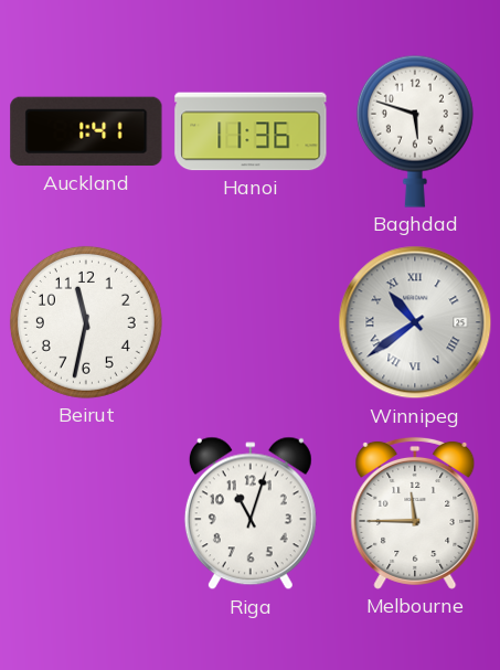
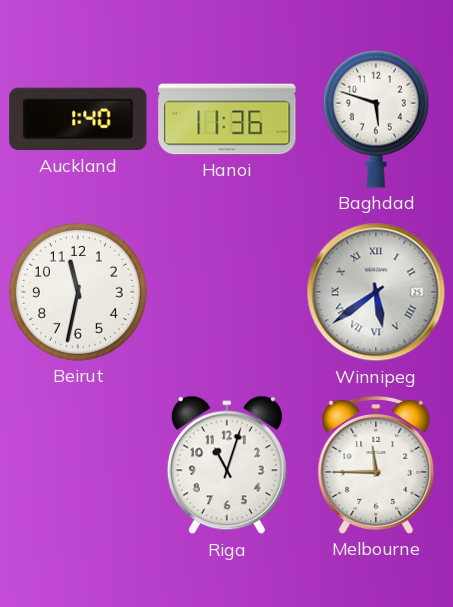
Auckland: 1:41 -> 1:40 (78, 119)
Winnipeg: 10:39 -> 5:39 (376, 292)
